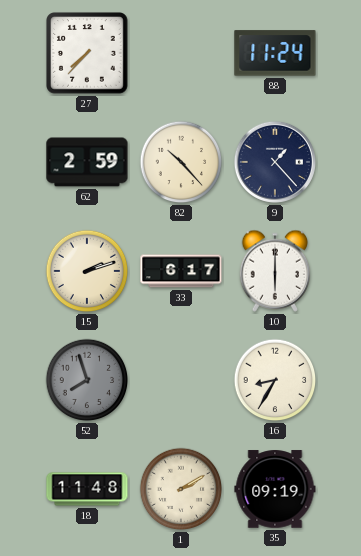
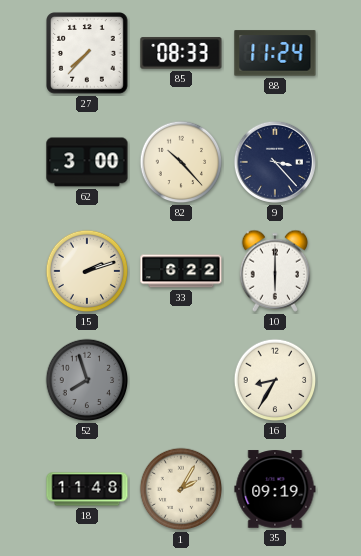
85: none -> 08:33 (181, 53)
62: 2:59 -> 3:00 (87, 162)
9: 1:23 -> 3:23 (275, 162)
33: 6:17 -> 6:22 (181, 271)
1: 2:10 -> 2:05 (181, 489)
